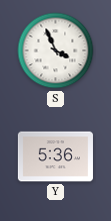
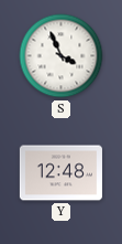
Y: 5:36 -> 12:48 (60, 173)
